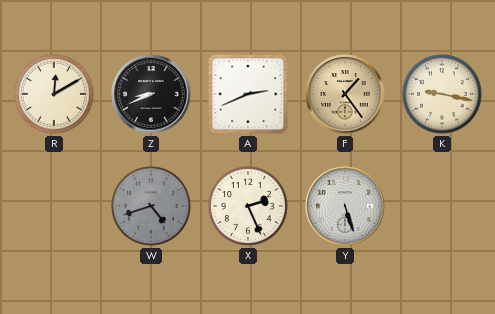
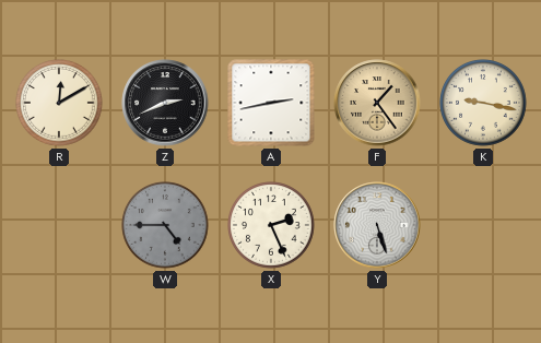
Z: 8:41 -> 2:41 (165, 103)
A: 2:41 -> 2:43 (271, 103)
W: 4:42 -> 4:45 (166, 226)
